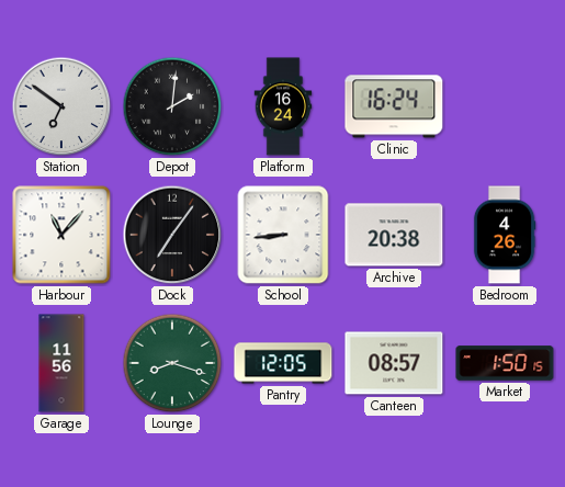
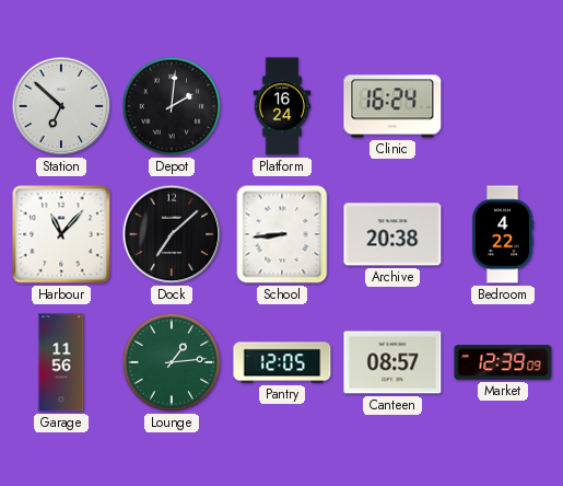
Station: 6:51 -> 6:52 (61, 106)
Dock: 7:06 -> 7:08 (172, 234)
Bedroom: 4:26 -> 4:22 (503, 234)
Lounge: 8:18 -> 1:14 (172, 362)
Market: 1:50 -> 12:39 (503, 362)
